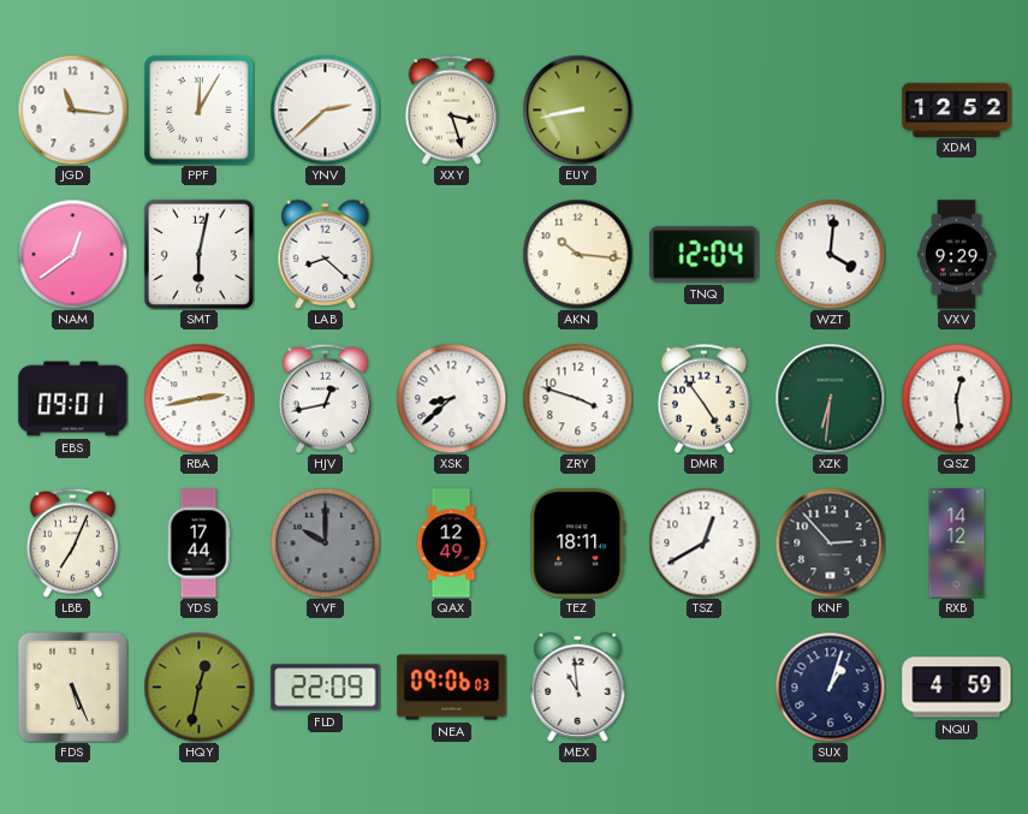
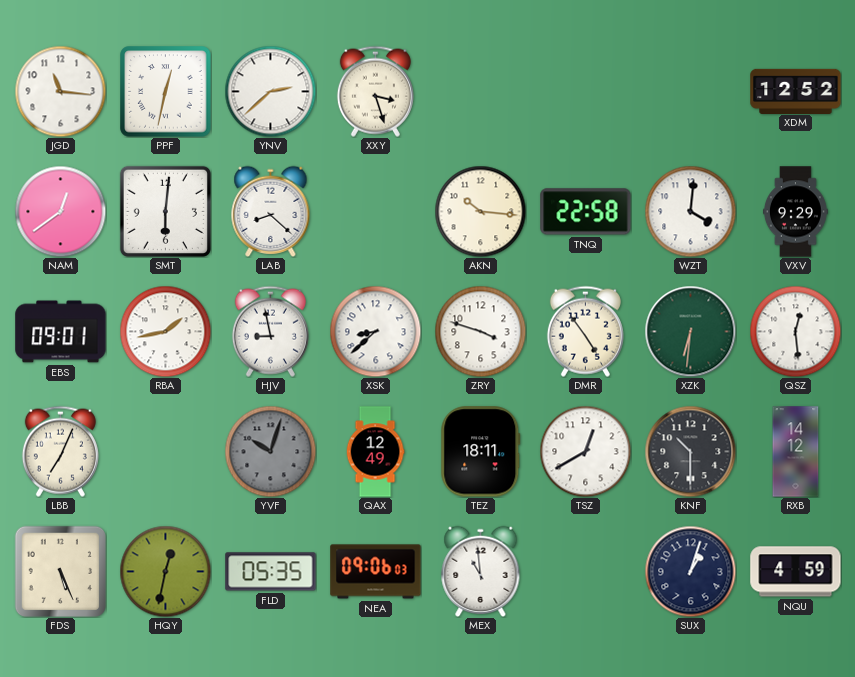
PPF: 12:05 -> 12:32 (166, 92)
EUY: 8:43 -> none (577, 109)
SMT: 6:02 -> 6:01 (165, 211)
TNQ: 12:04 -> 22:58 (586, 212)
RBA: 2:43 -> 1:43 (165, 331)
HJV: 12:43 -> 8:58 (270, 331)
YDS: 17:44 -> none (198, 543)
YVF: 10:00 -> 10:03 (270, 451)
KNF: 2:53 -> 10:30 (690, 451)
FLD: 22:09 -> 05:35 (271, 572)
